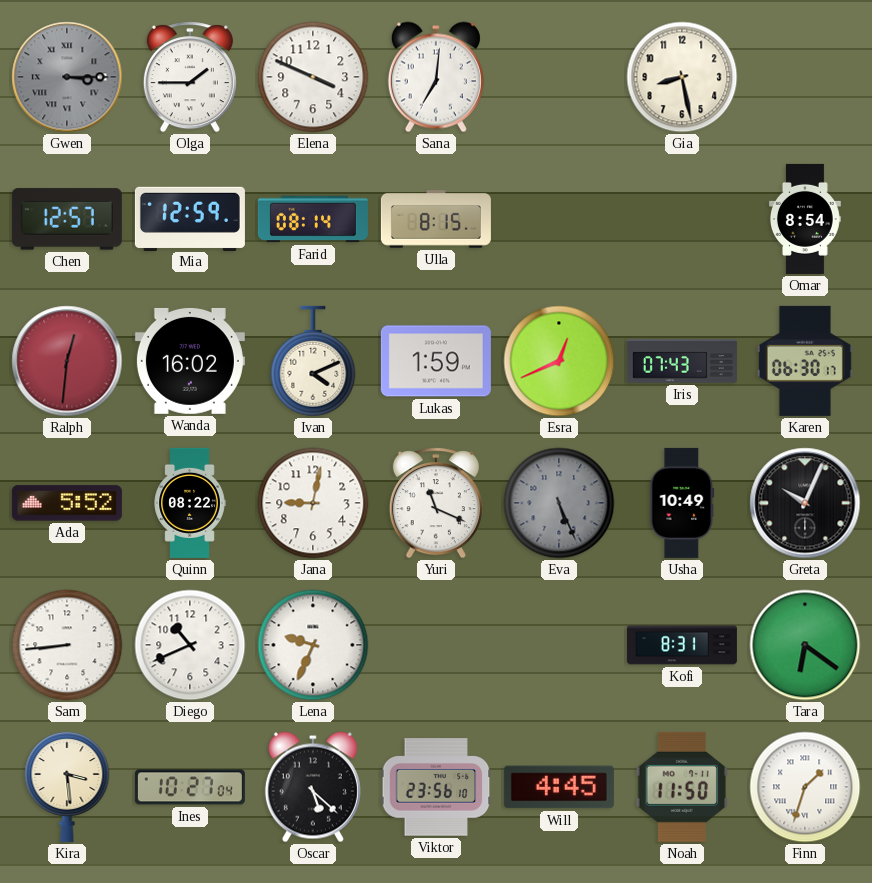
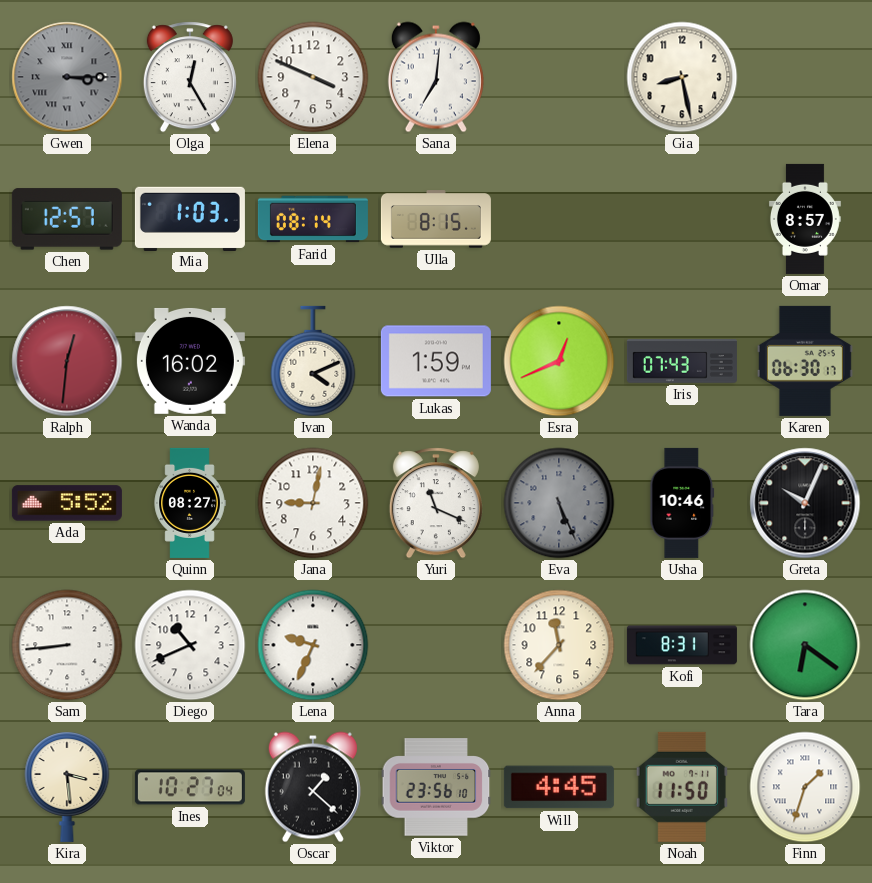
Olga: 1:45 -> 12:25 (190, 77)
Mia: 12:59 -> 1:03 (190, 218)
Omar: 8:54 -> 8:57 (805, 219)
Quinn: 08:22 -> 08:27 (190, 503)
Usha: 10:49 -> 10:46 (682, 503)
Anna: none -> 11:37 (559, 645)
Oscar: 5:22 -> 1:22 (313, 787)
